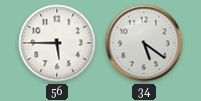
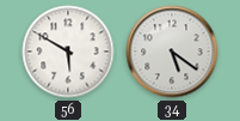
56: 5:45 -> 5:50 (68, 52)
